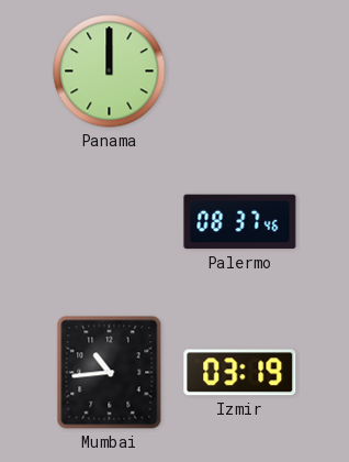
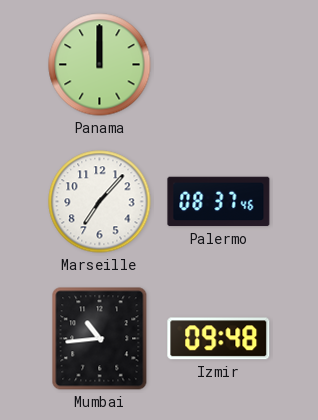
Marseille: none -> 7:07 (100, 202)
Izmir: 03:19 -> 09:48 (219, 339)
